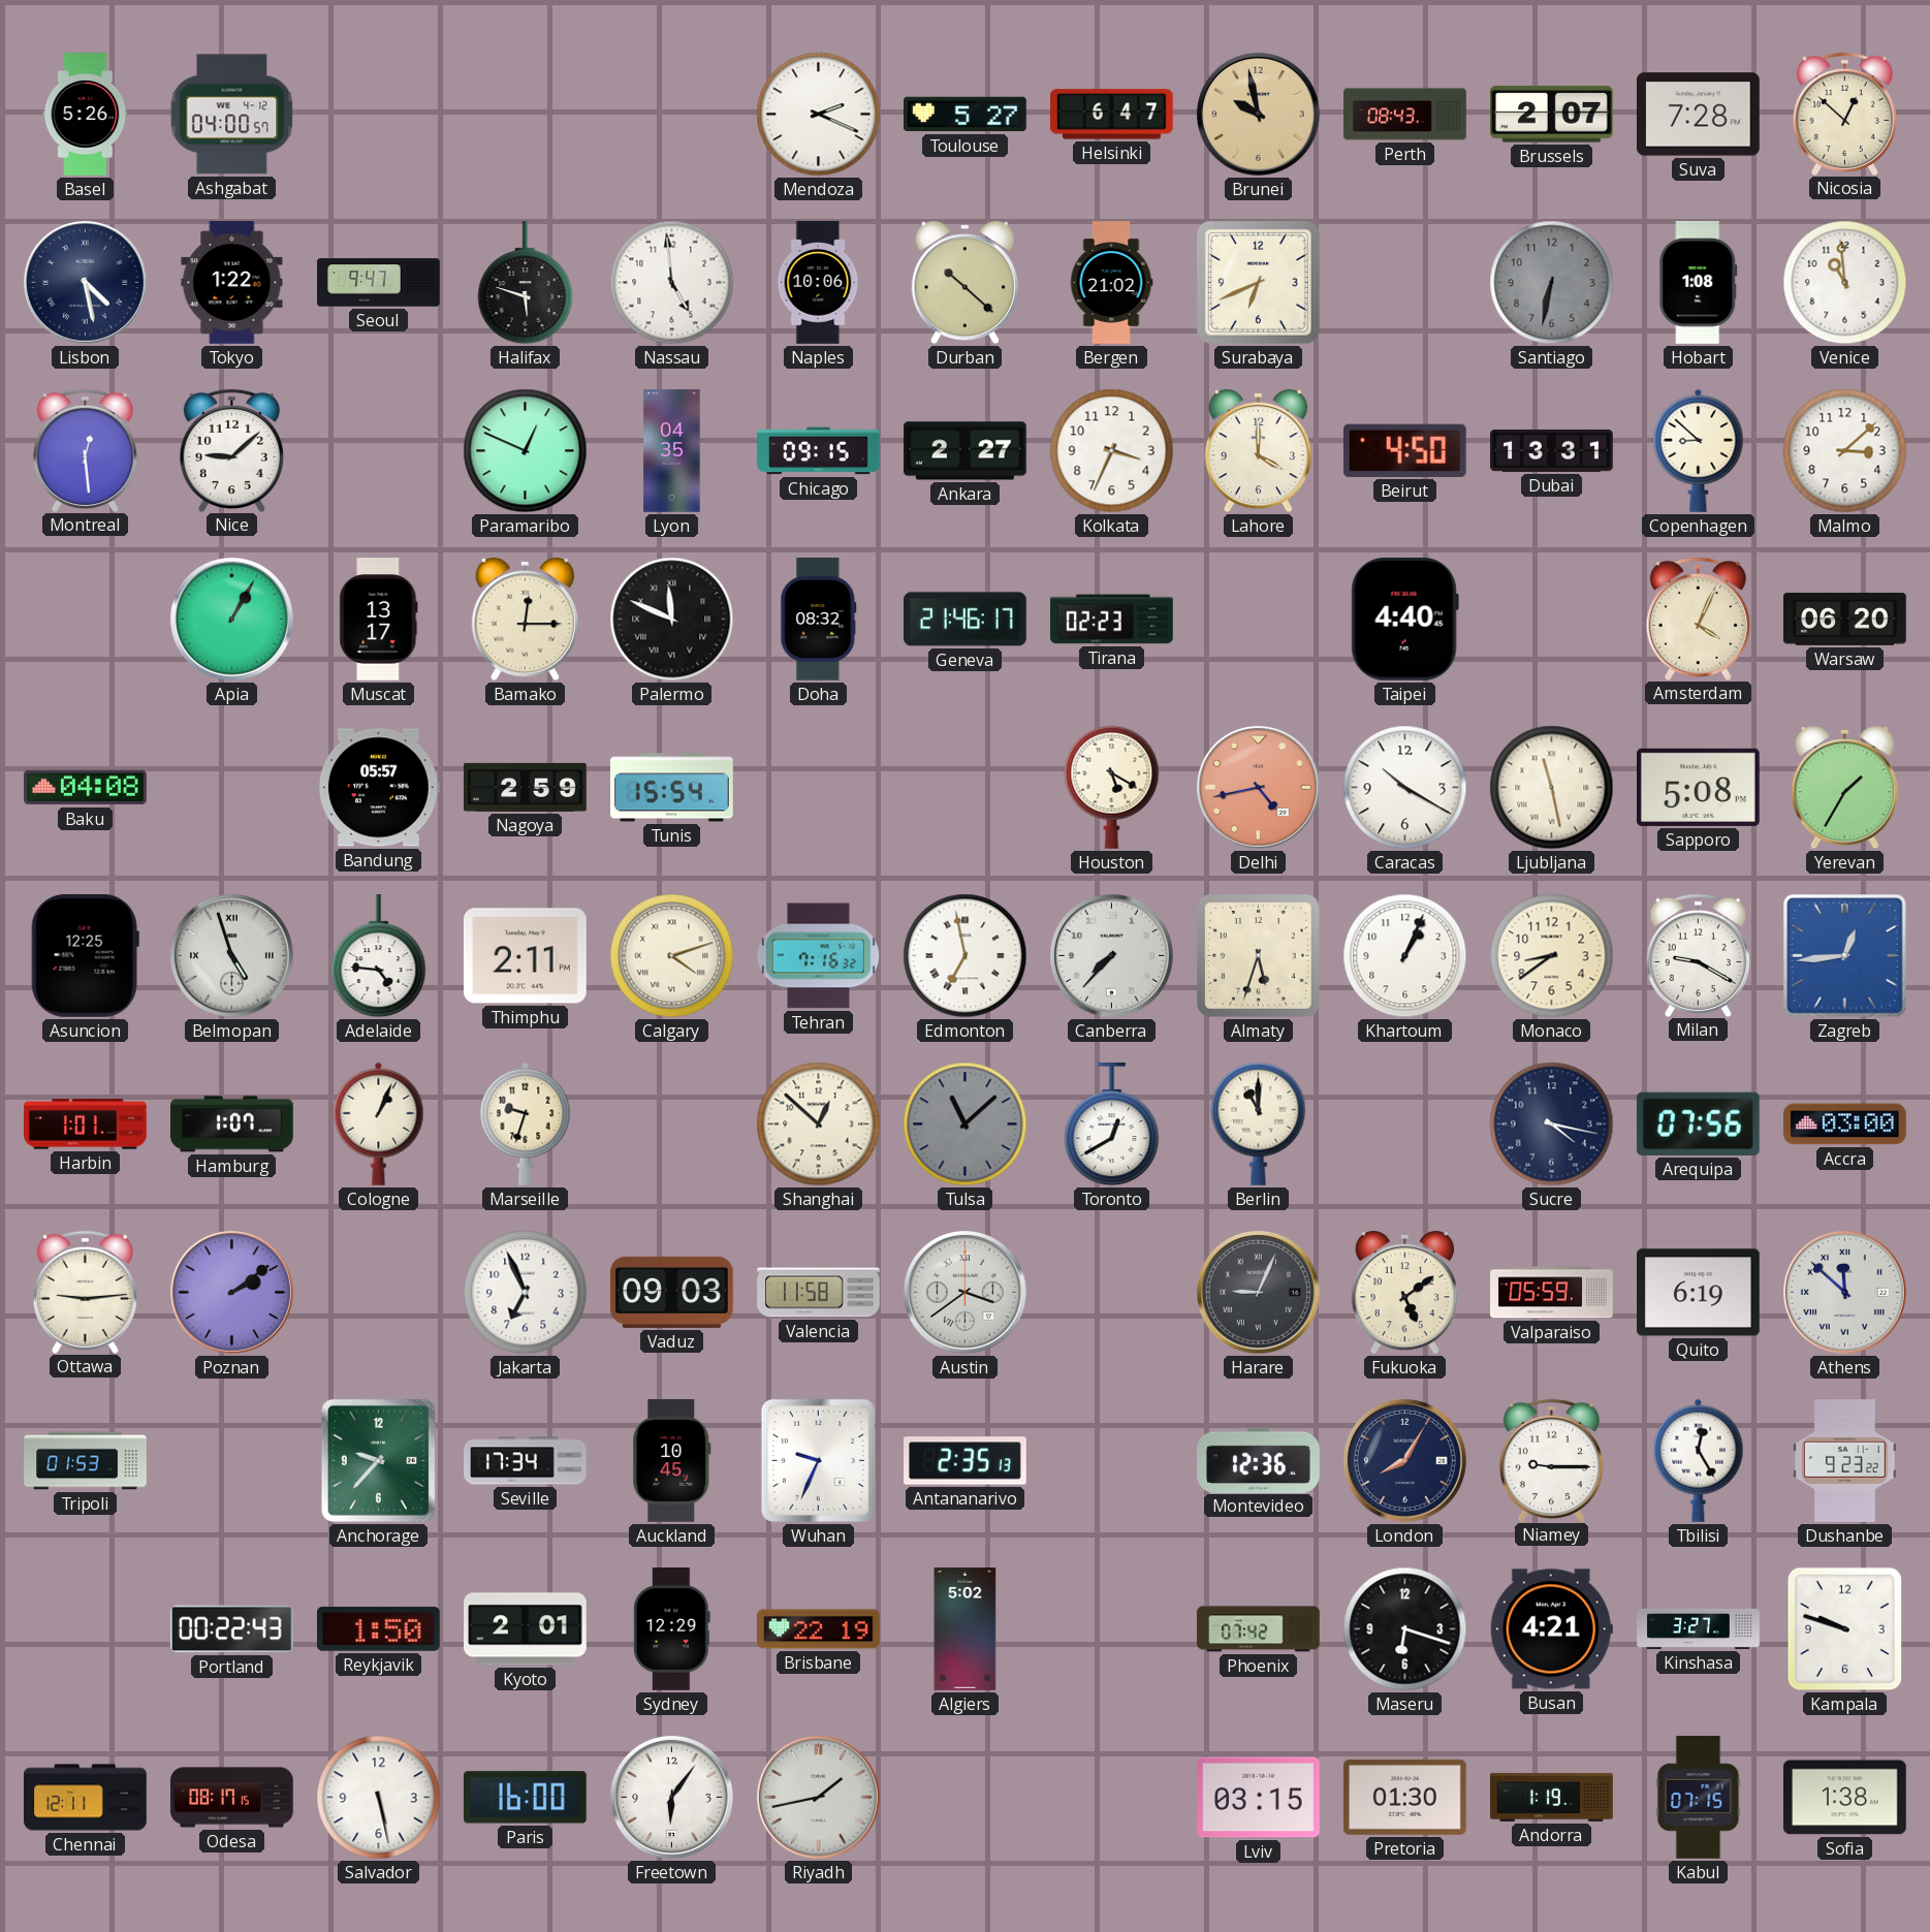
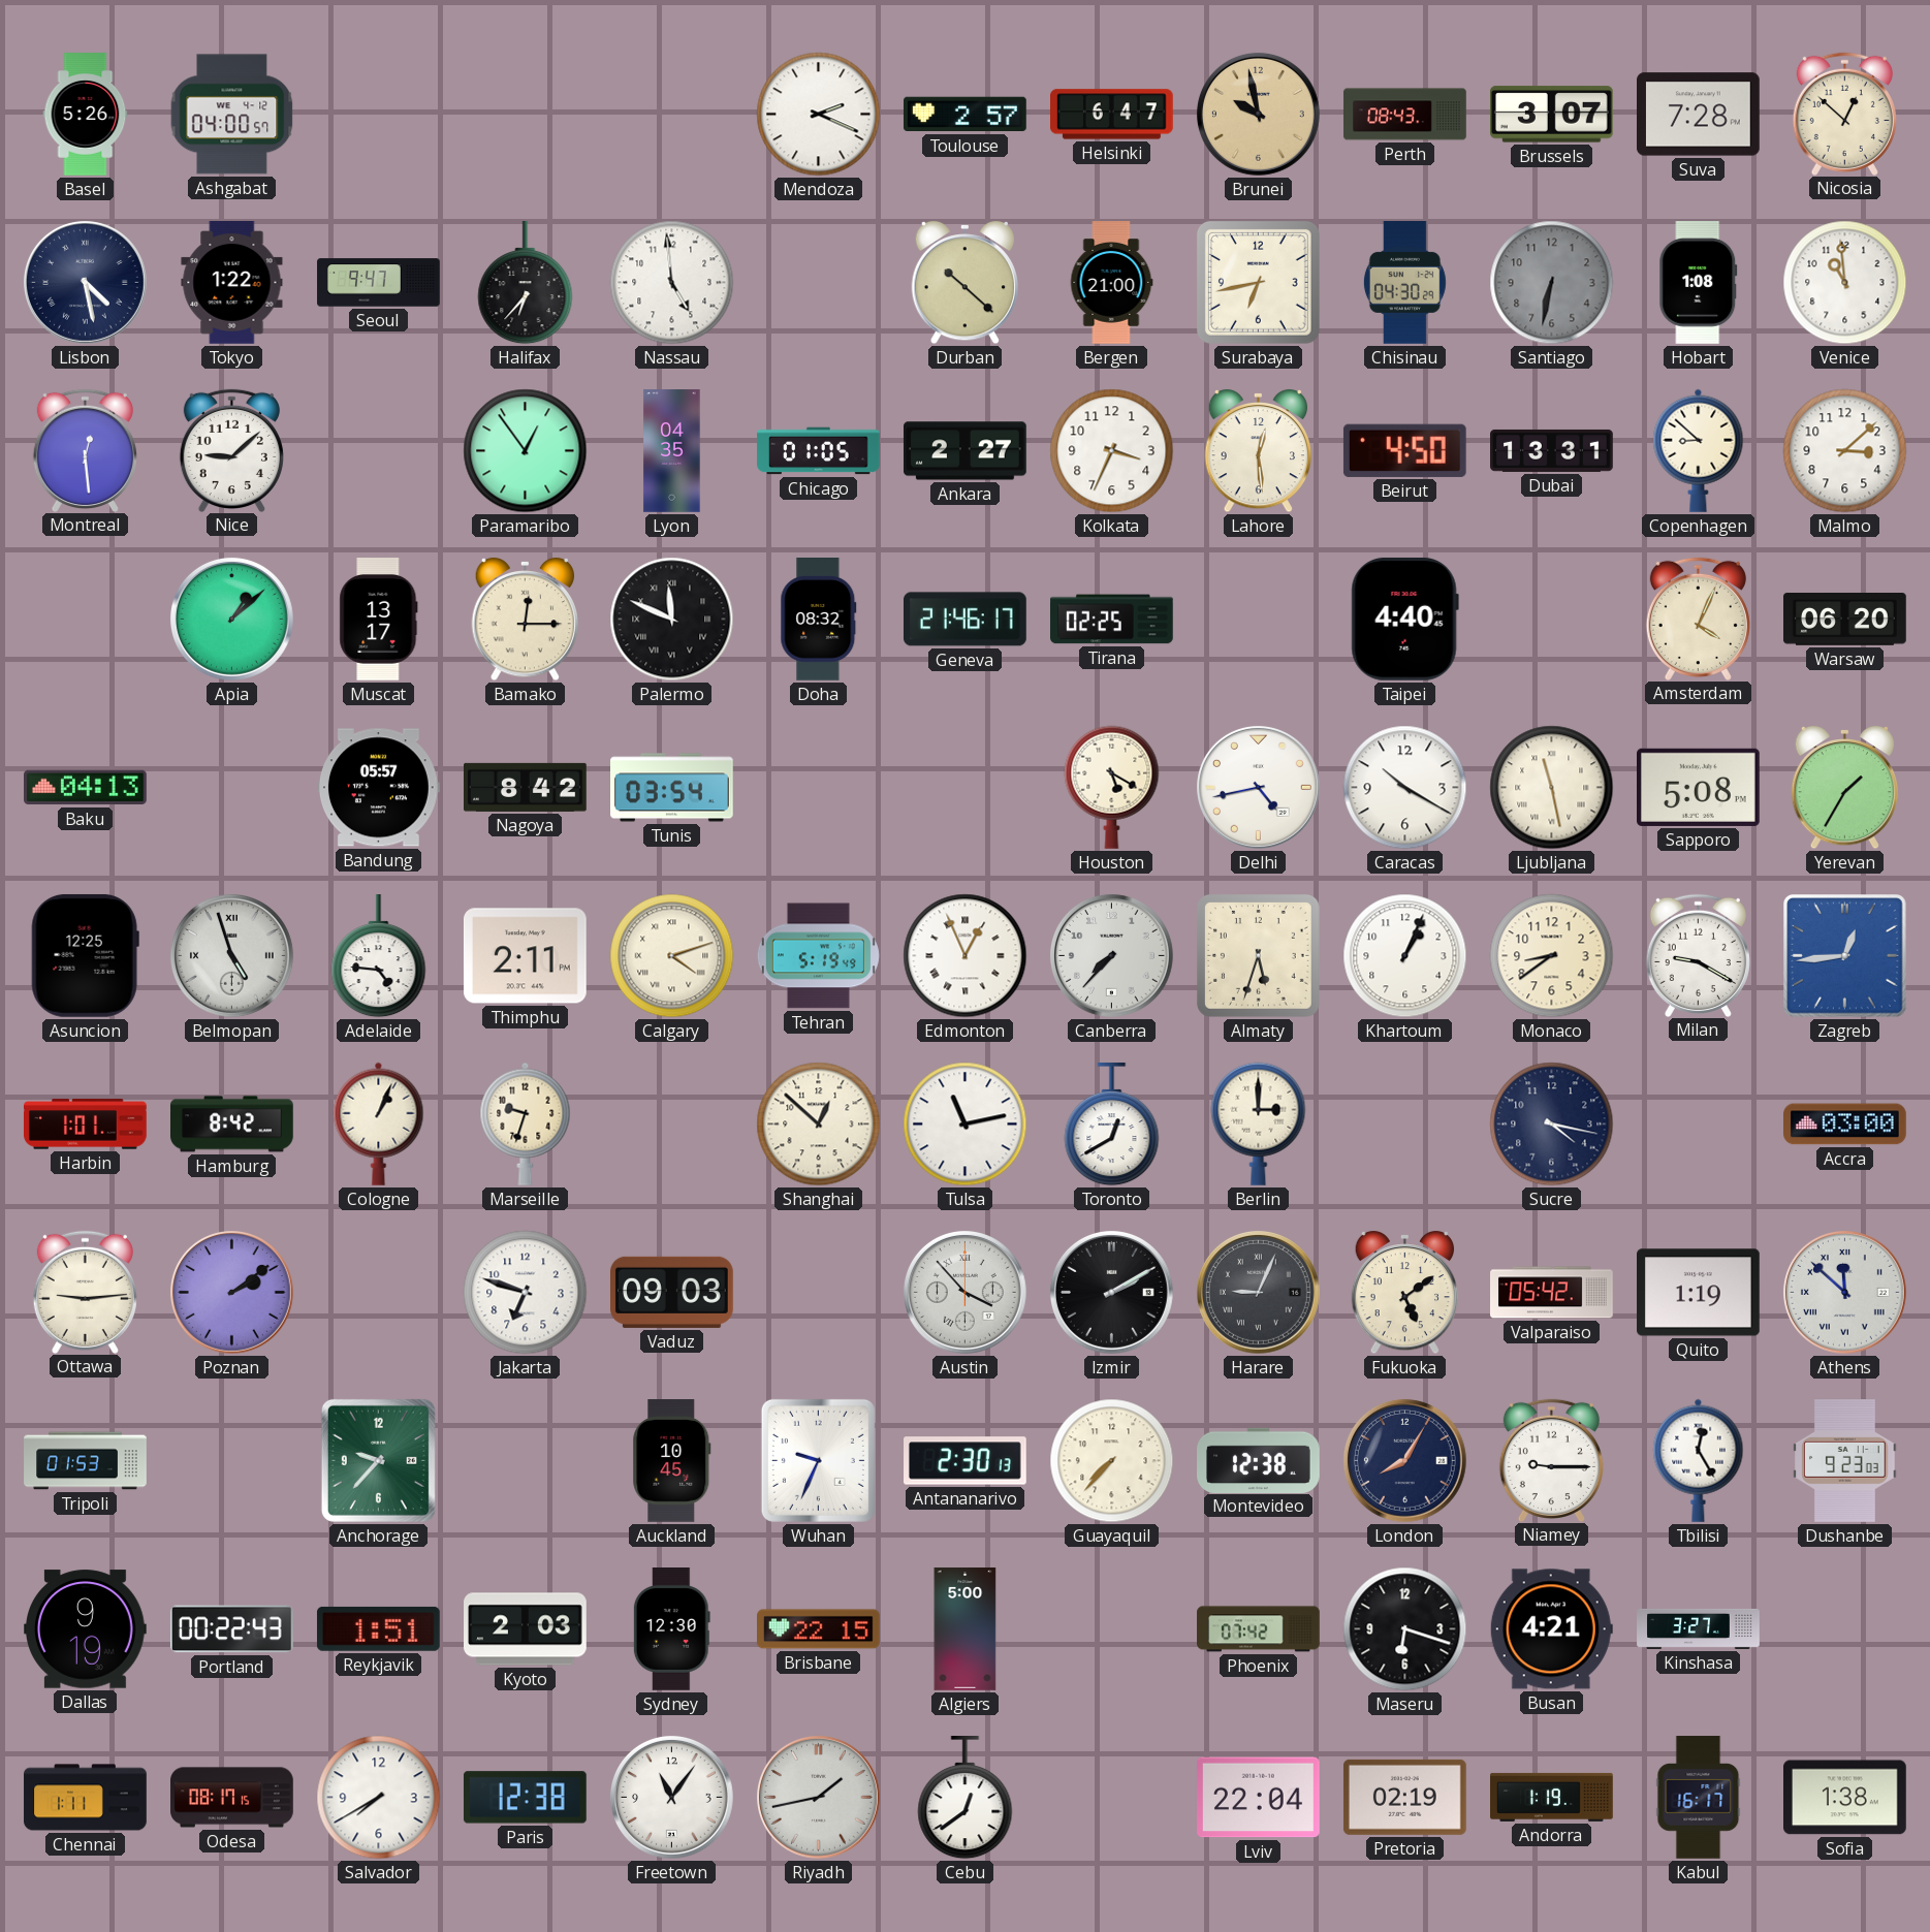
Toulouse: 5:27 -> 2:57 (966, 115)
Brussels: 2:07 -> 3:07 (1552, 115)
Halifax: 5:48 -> 6:37 (526, 284)
Naples: 10:06 -> none (819, 283)
Bergen: 21:02 -> 21:00 (1111, 283)
Surabaya: 6:41 -> 6:43 (1258, 282)
Chisinau: none -> 04:30 (1404, 283)
Paramaribo: 12:49 -> 12:54 (526, 451)
Chicago: 09:15 -> 01:05 (819, 451)
Lahore: 4:00 -> 12:29 (1259, 451)
Apia: 1:05 -> 1:08 (231, 619)
Tirana: 02:23 -> 02:25 (1112, 620)
Baku: 04:08 -> 04:13 (86, 788)
Nagoya: 2:59 -> 8:42 (526, 787)
Tunis: 15:54 -> 03:54 (672, 788)
Delhi dial: salmon -> white (1258, 787)
Tehran: 7:16 -> 5:19 (818, 956)
Edmonton: 6:58 -> 12:56 (966, 956)
Hamburg: 1:07 -> 8:42 (232, 1125)
Tulsa: 11:08 -> 11:13 (966, 1125)
Tulsa dial: grey -> white (966, 1125)
Berlin: 11:00 -> 3:00 (1259, 1123)
Arequipa: 07:56 -> none (1698, 1123)
Jakarta: 6:56 -> 6:48 (526, 1293)
Valencia: 11:58 -> none (819, 1293)
Austin: 3:39 -> 3:53 (964, 1292)
Izmir: none -> 2:10 (1111, 1292)
Valparaiso: 05:59 -> 05:42 (1552, 1293)
Quito: 6:19 -> 1:19 (1699, 1293)
Seville: 17:34 -> none (526, 1461)
Antananarivo: 2:35 -> 2:30 (966, 1461)
Guayaquil: none -> 7:37 (1112, 1461)
Montevideo: 12:36 -> 12:38 (1259, 1460)
Dushanbe: 9:23:22 -> 9:23:03 (1845, 1461)
Dallas: none -> 9:19 (86, 1629)
Reykjavik: 1:50 -> 1:51 (378, 1628)
Kyoto: 2:01 -> 2:03 (526, 1629)
Sydney: 12:29 -> 12:30 (671, 1629)
Brisbane: 22:19 -> 22:15 (819, 1629)
Algiers: 5:02 -> 5:00 (966, 1629)
Kampala: 9:48 -> none (1845, 1629)
Chennai: 12:11 -> 1:11 (86, 1798)
Salvador: 5:28 -> 7:40 (379, 1798)
Paris: 16:00 -> 12:38 (525, 1798)
Freetown: 6:06 -> 11:06 (671, 1797)
Cebu: none -> 12:39 (966, 1799)
Lviv: 03:15 -> 22:04 (1259, 1798)
Pretoria: 01:30 -> 02:19 (1404, 1797)
Kabul: 07:15 -> 16:17 (1699, 1798)
